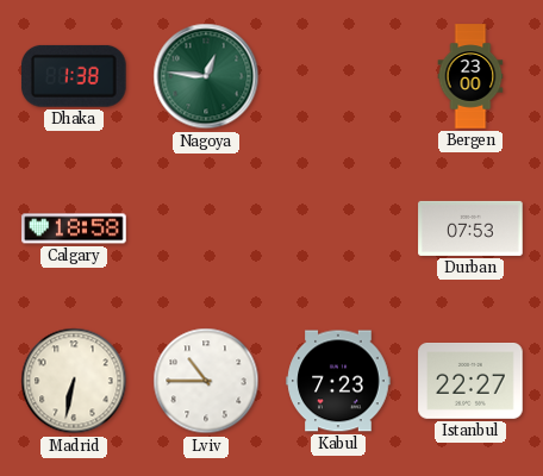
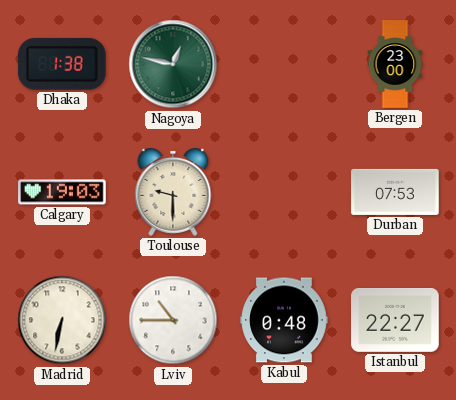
Nagoya: 12:46 -> 12:47 (173, 64)
Calgary: 18:58 -> 19:03 (62, 192)
Toulouse: none -> 9:30 (173, 192)
Kabul: 7:23 -> 0:48 (284, 320)
